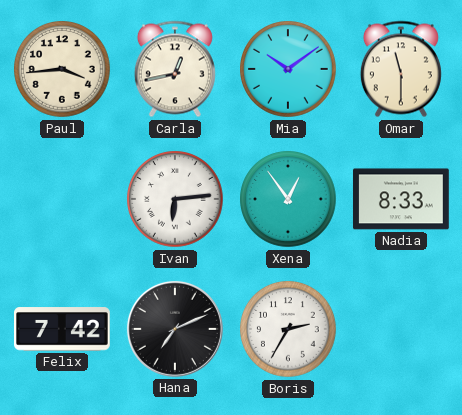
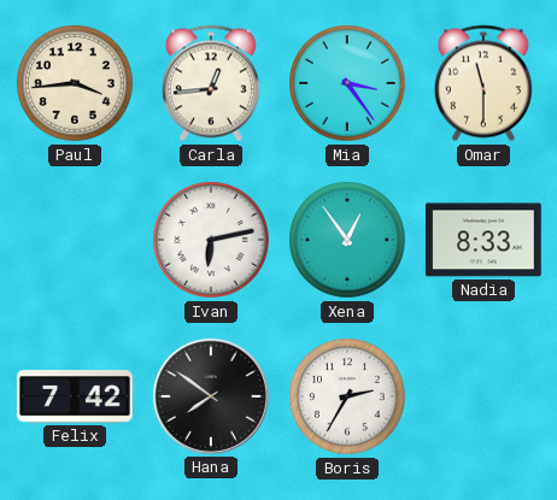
Carla: 12:43 -> 12:44 (211, 83)
Mia: 10:09 -> 3:24 (348, 84)
Ivan: 6:14 -> 6:13 (212, 241)
Hana: 7:11 -> 7:51 (211, 396)
